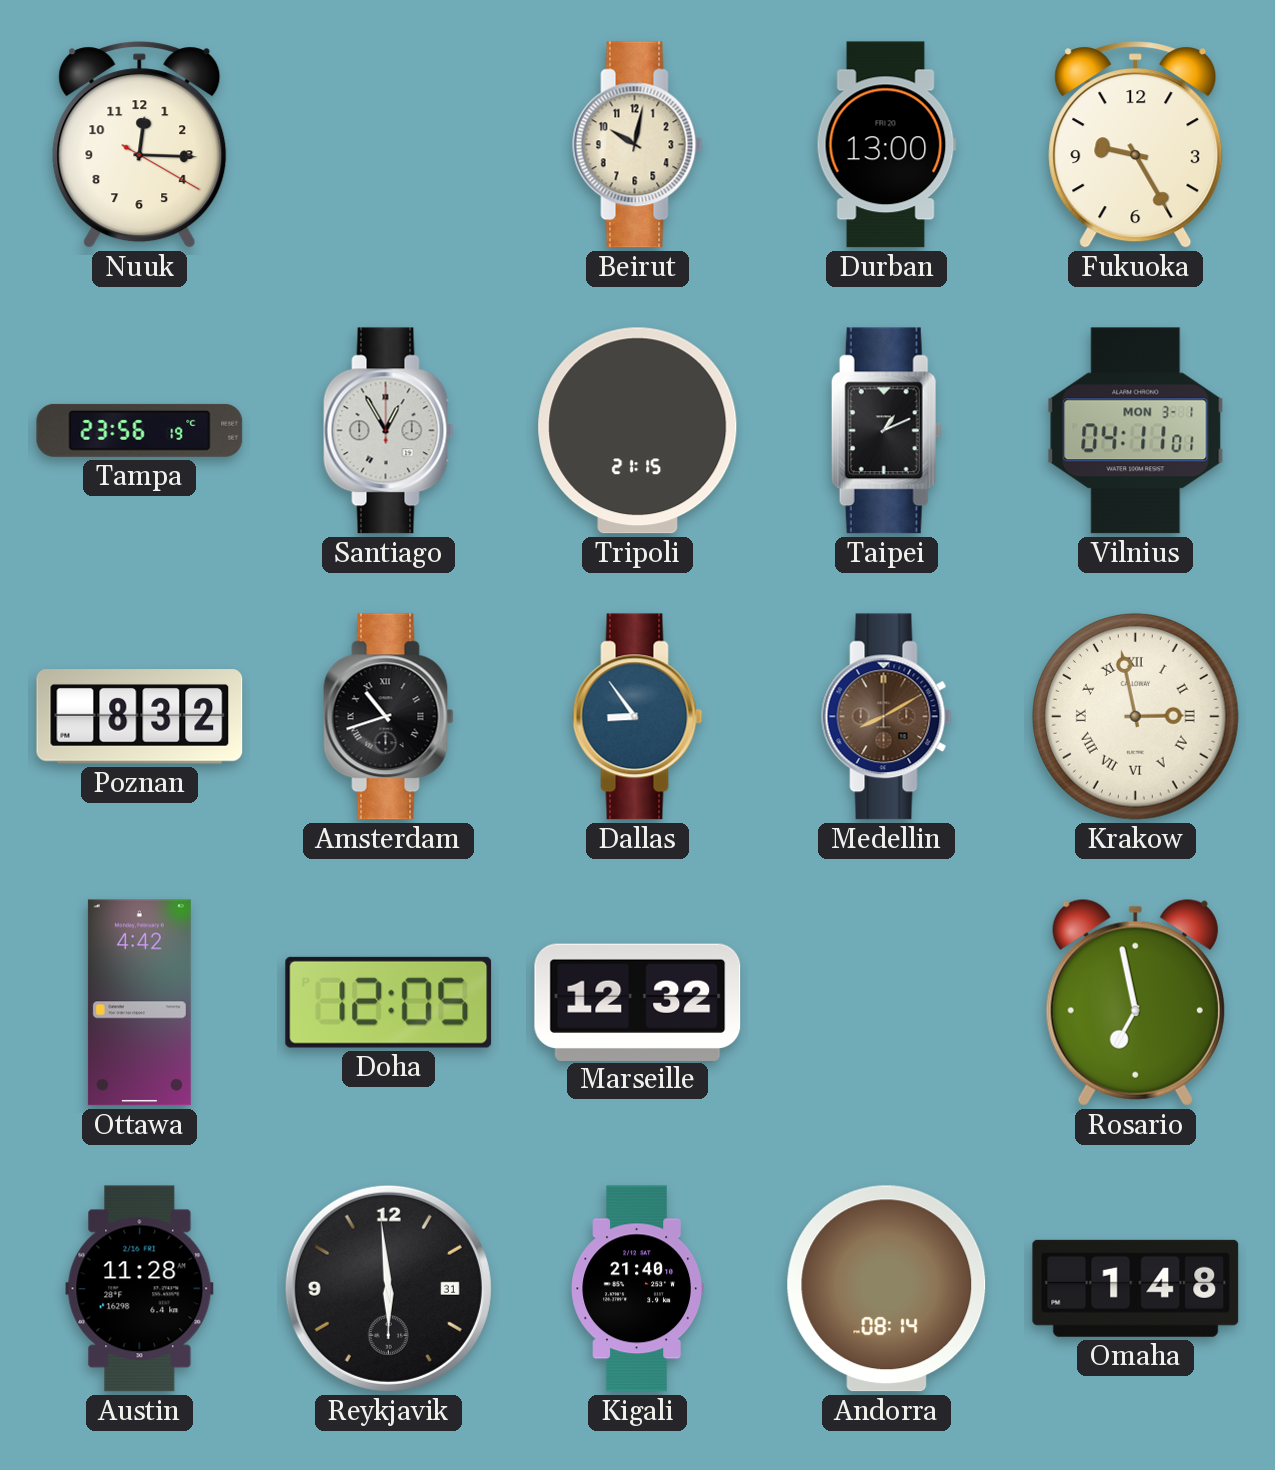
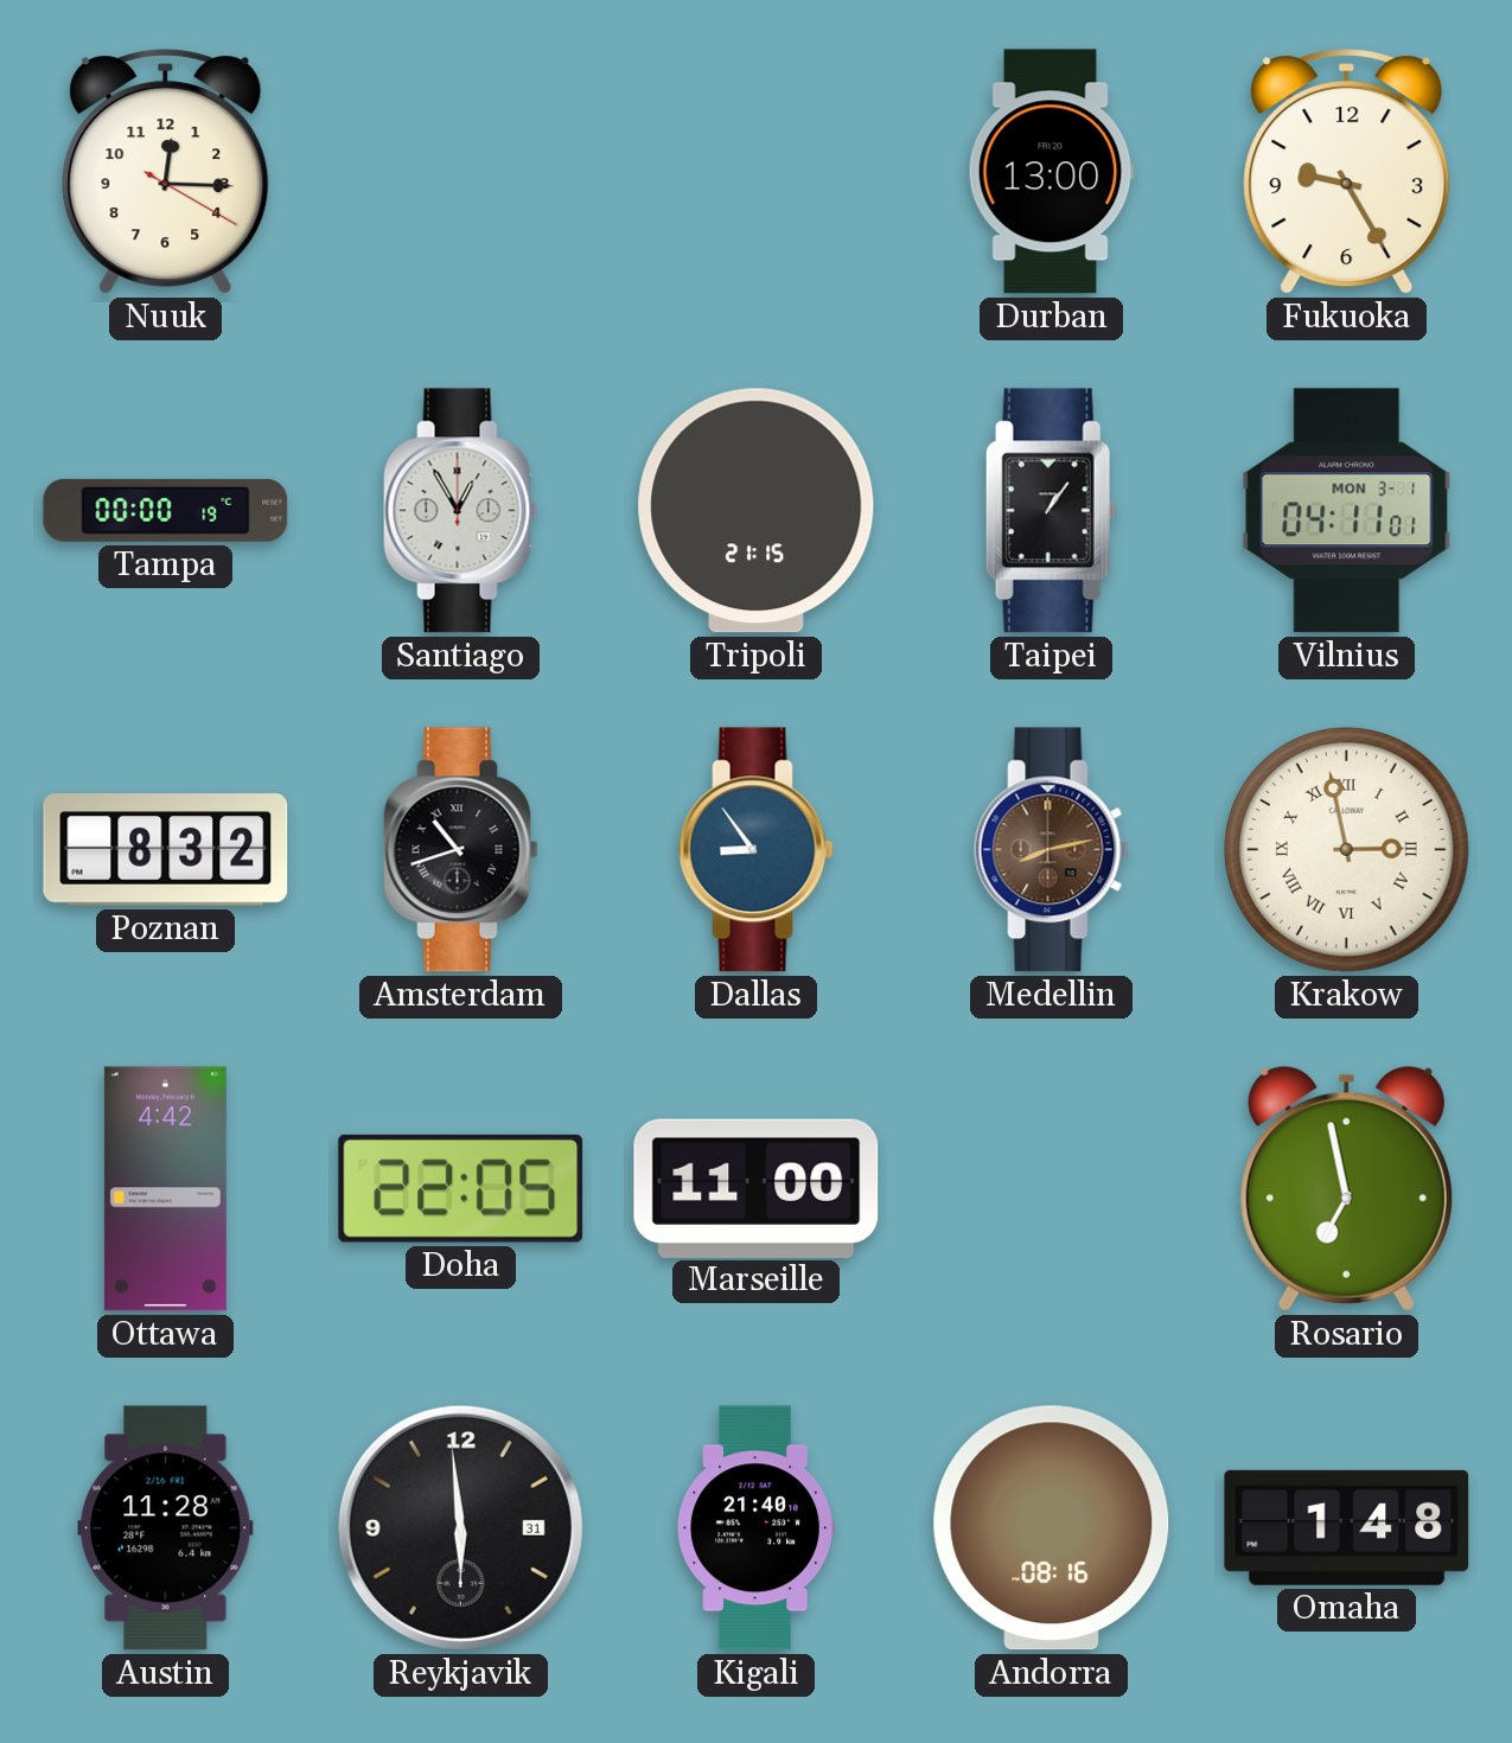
Beirut: 10:02 -> none (638, 145)
Tampa: 23:56 -> 00:00 (166, 510)
Taipei: 1:11 -> 1:06 (1051, 511)
Medellin: 8:10 -> 8:13 (1052, 850)
Doha: 12:05 -> 22:05 (461, 1188)
Marseille: 12:32 -> 11:00 (757, 1188)
Andorra: 08:14 -> 08:16 (1052, 1528)
